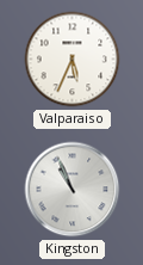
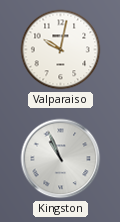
Valparaiso: 5:34 -> 10:02 (61, 50)
